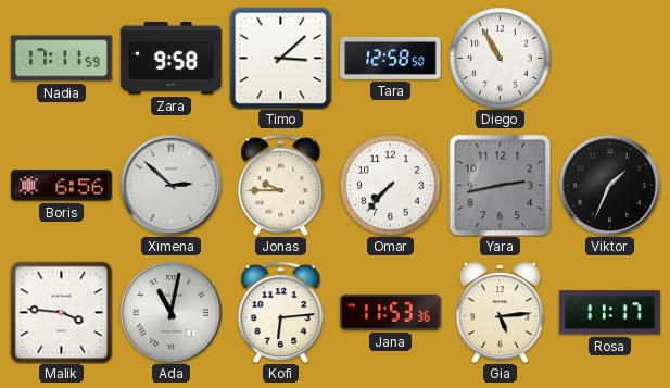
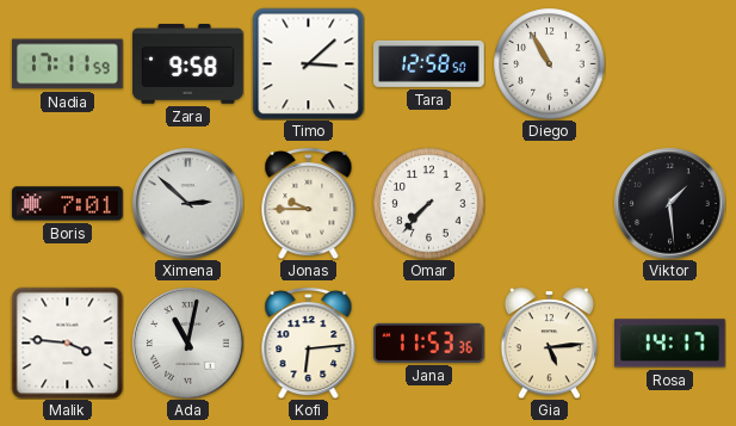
Boris: 6:56 -> 7:01 (68, 204)
Yara: 2:43 -> none (500, 185)
Viktor: 1:34 -> 1:29 (669, 203)
Rosa: 11:17 -> 14:17 (670, 344)
